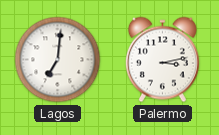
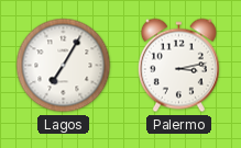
Lagos: 7:01 -> 7:05 (64, 66)
